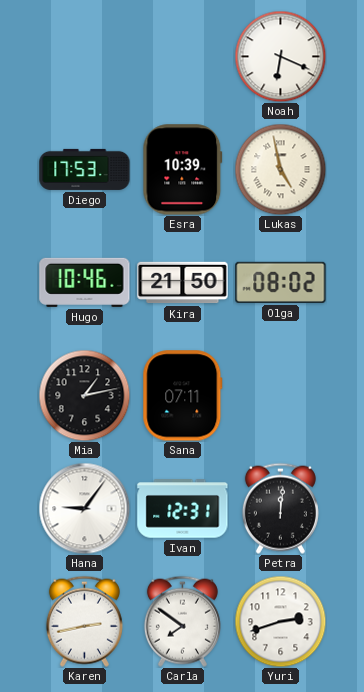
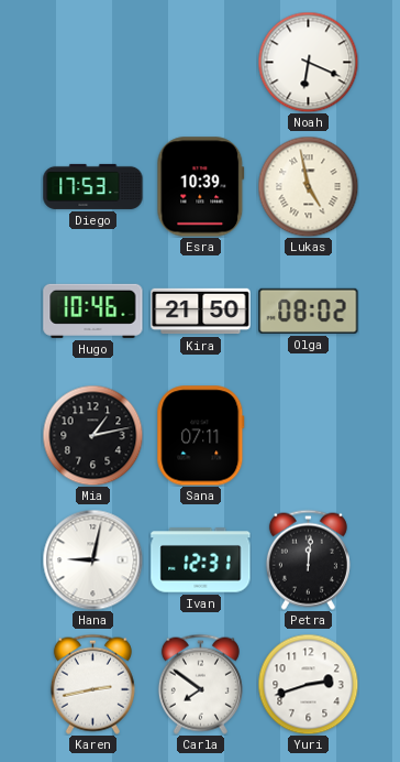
Hana: 9:06 -> 9:02 (92, 559)
